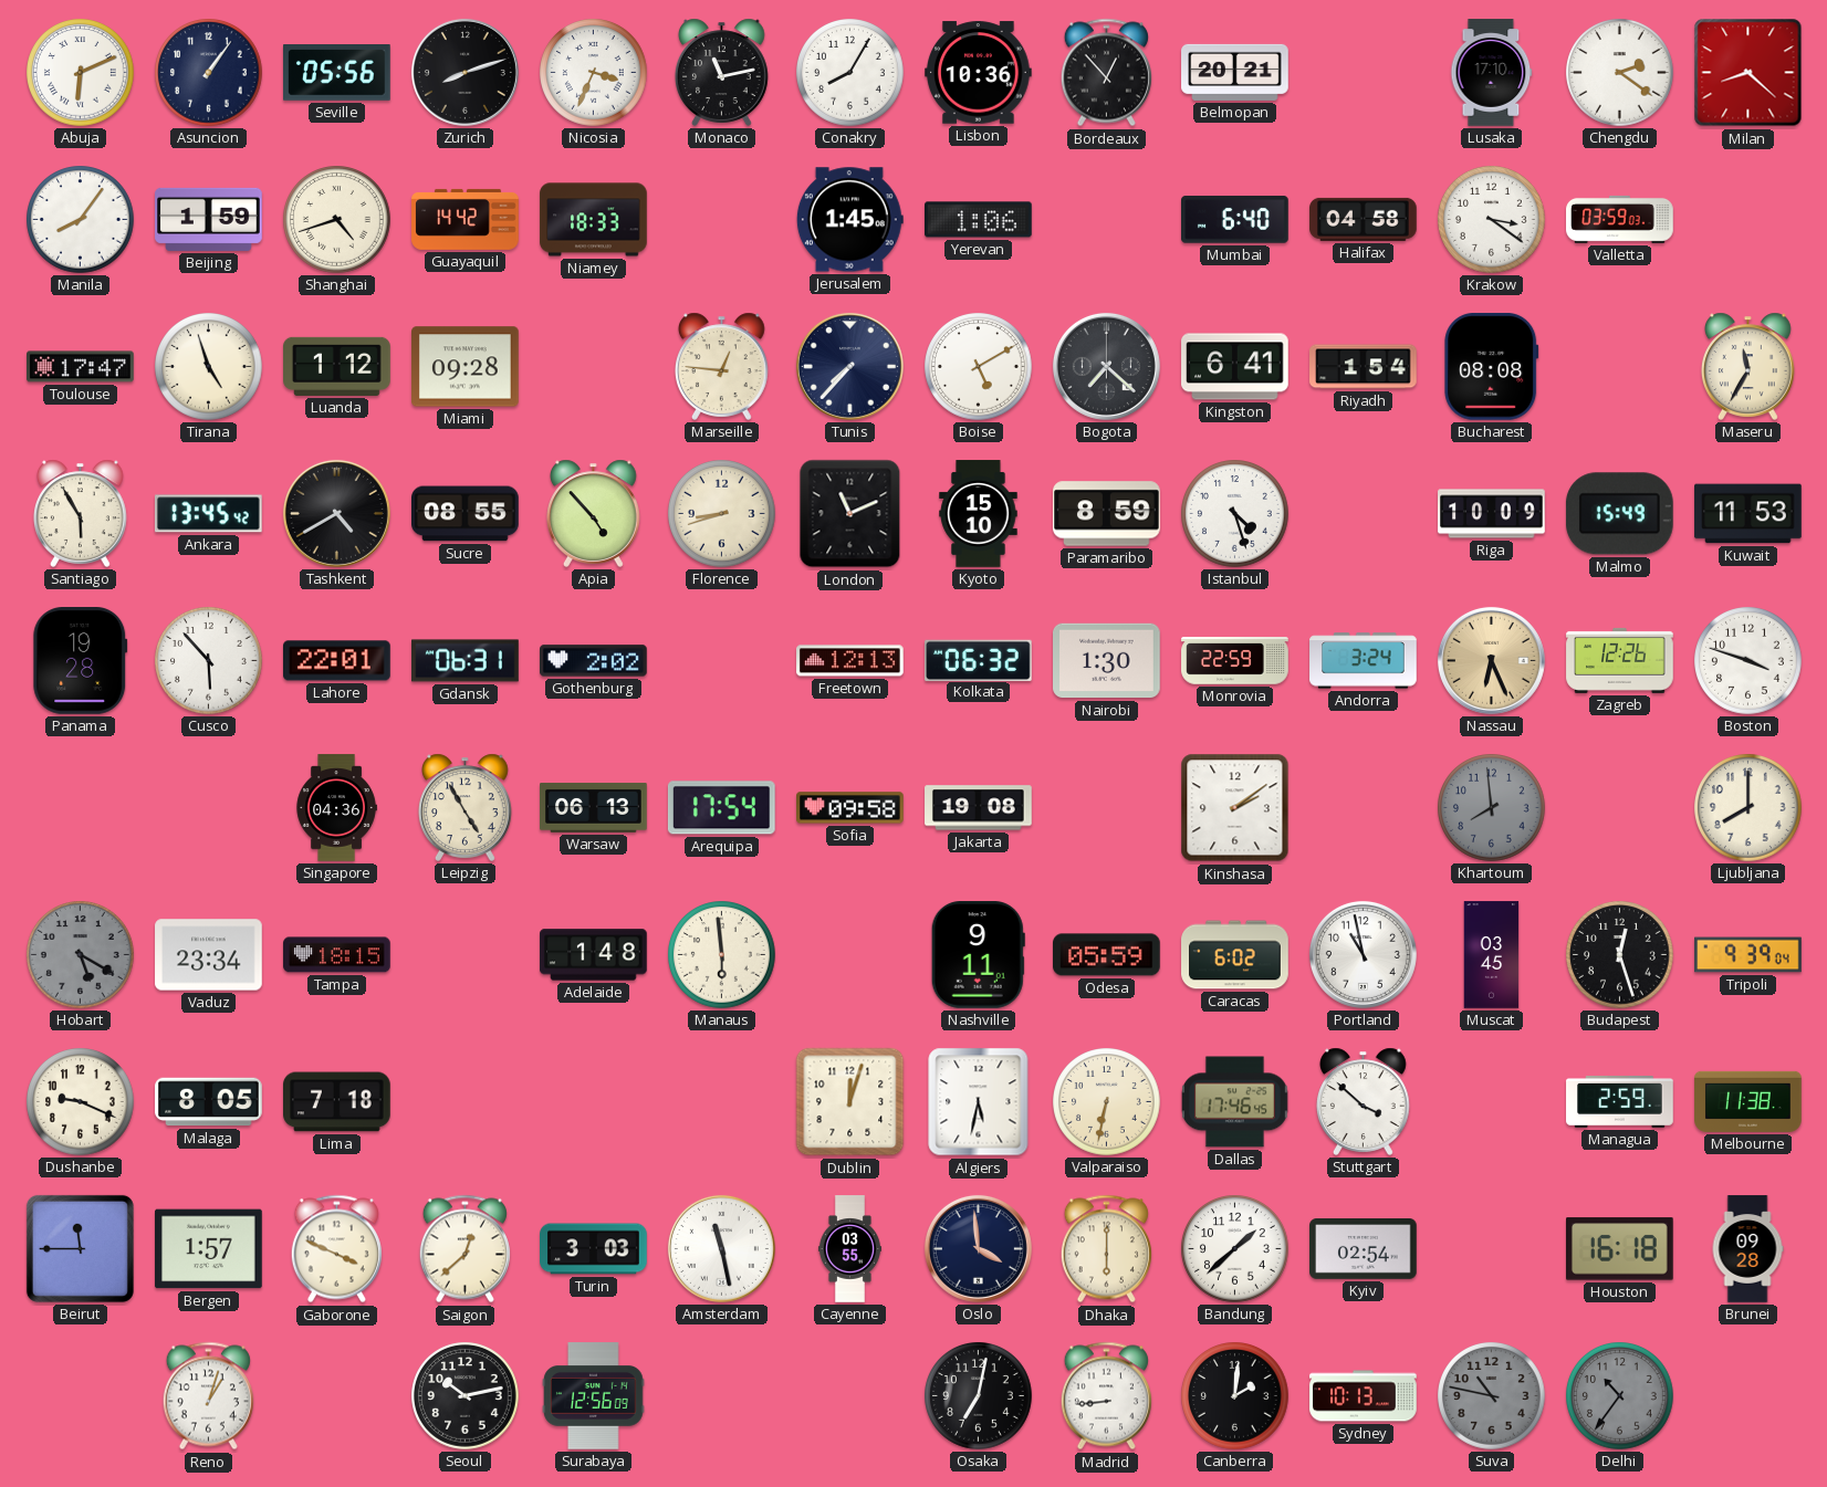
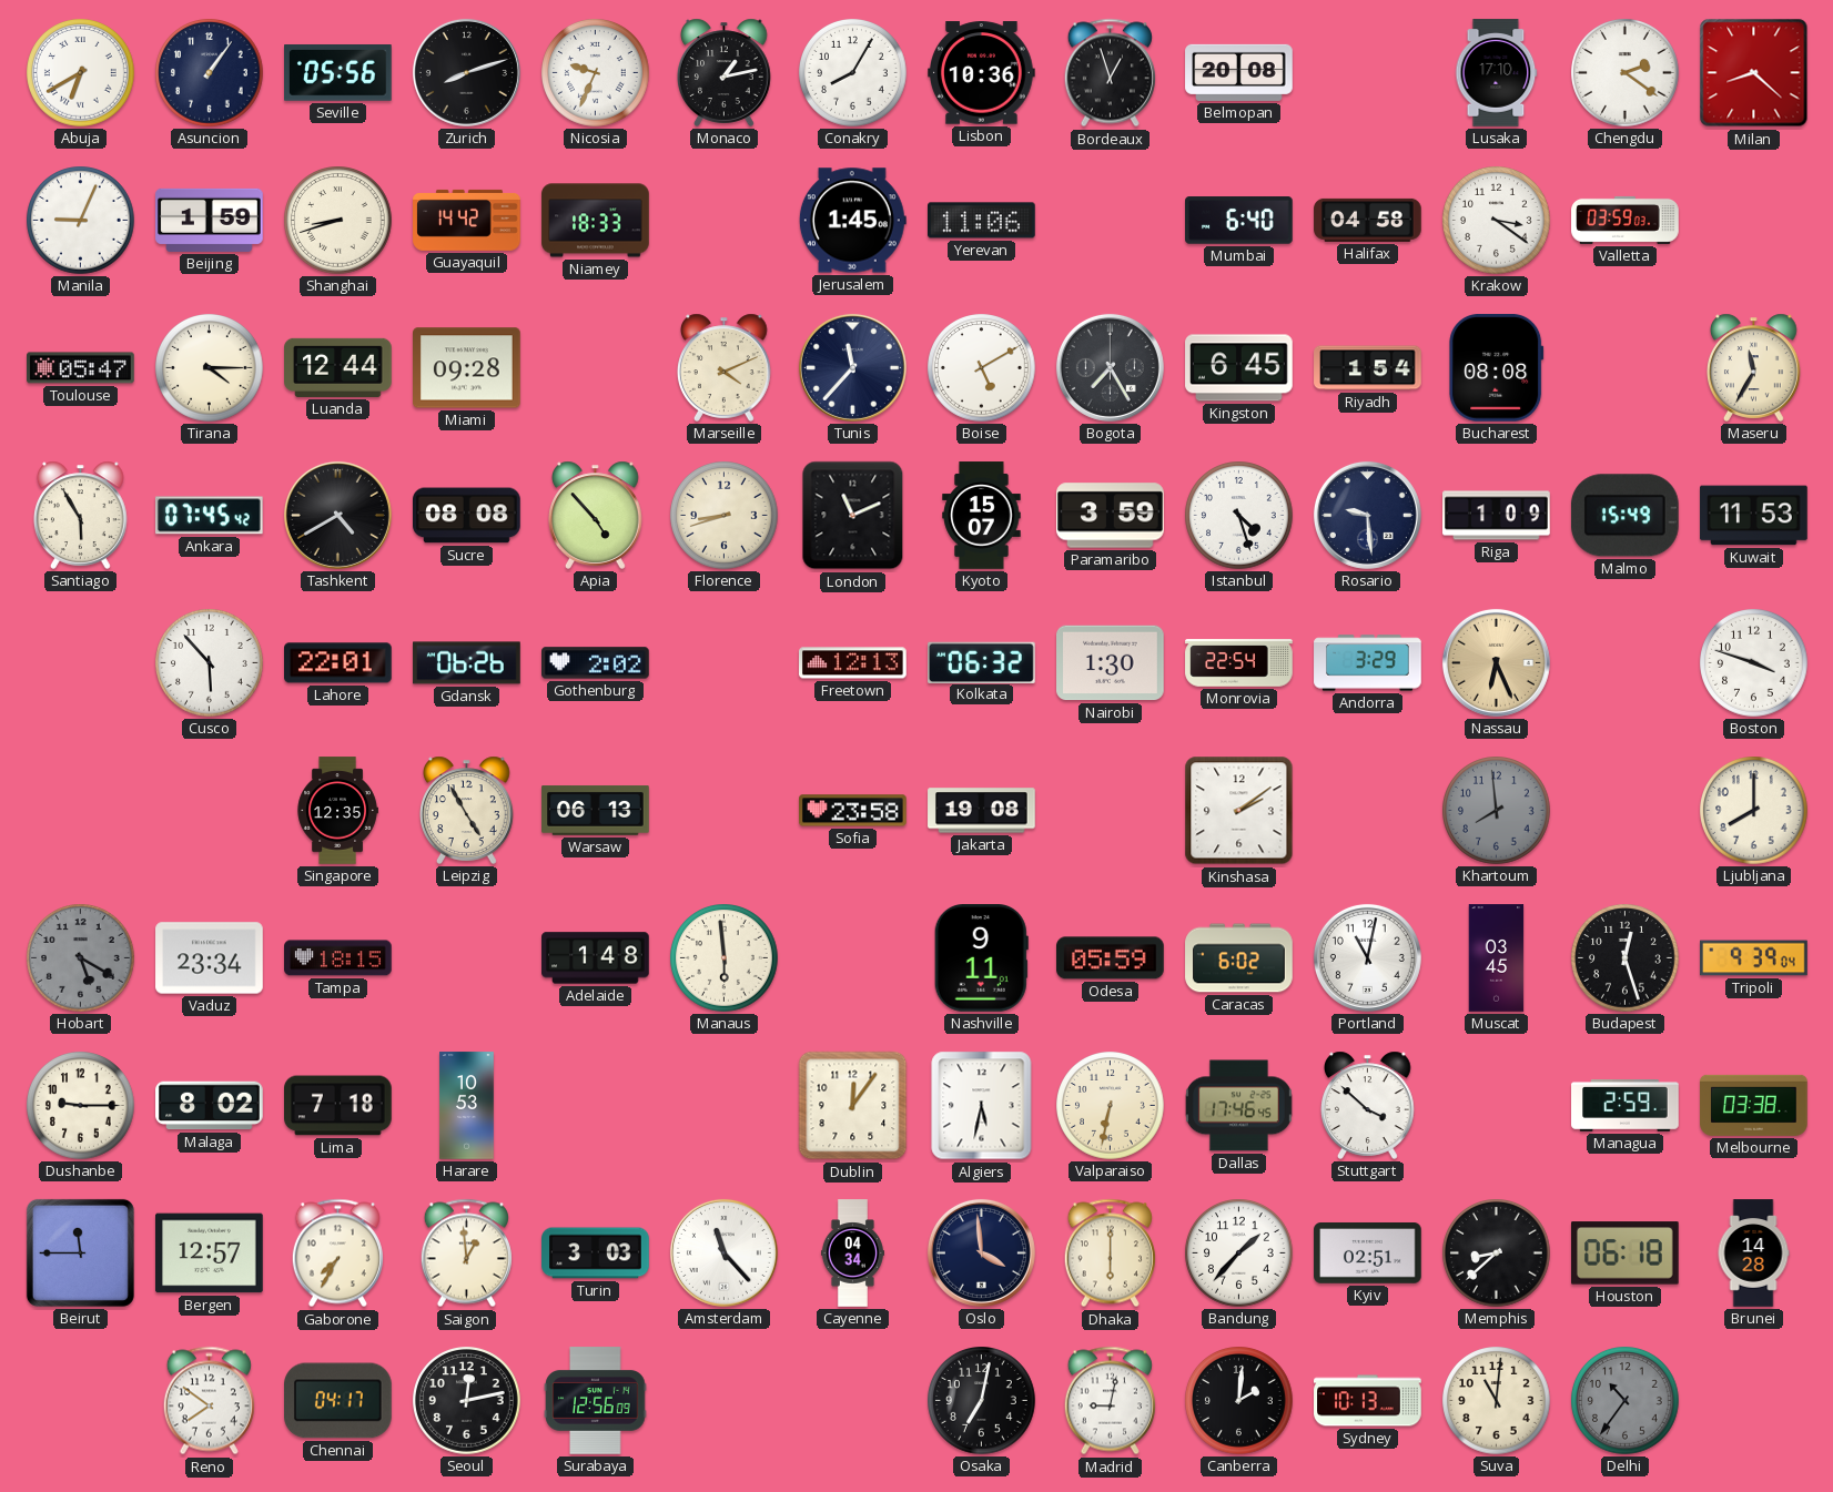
Abuja: 6:11 -> 6:40 (81, 73)
Nicosia: 3:34 -> 9:34 (596, 73)
Monaco: 11:13 -> 1:13 (725, 72)
Bordeaux: 12:53 -> 12:57 (1110, 73)
Belmopan: 20:21 -> 20:08 (1239, 72)
Manila: 8:06 -> 9:04 (81, 221)
Shanghai: 4:42 -> 8:42 (338, 221)
Yerevan: 1:06 -> 11:06 (982, 221)
Toulouse: 17:47 -> 05:47 (81, 368)
Tirana: 4:57 -> 4:15 (210, 368)
Luanda: 1:12 -> 12:44 (338, 367)
Marseille: 12:46 -> 4:11 (725, 367)
Tunis: 7:37 -> 11:37 (852, 367)
Bogota: 7:22 -> 7:25 (1110, 367)
Kingston: 6:41 -> 6:45 (1239, 368)
Ankara: 13:45 -> 07:45 (210, 516)
Sucre: 08:55 -> 08:08 (467, 516)
Kyoto: 15:10 -> 15:07 (982, 516)
Paramaribo: 8:59 -> 3:59 (1111, 516)
Rosario: none -> 9:29 (1367, 515)
Riga: 10:09 -> 1:09 (1497, 516)
Panama: 19:28 -> none (81, 661)
Gdansk: 06:31 -> 06:26 (467, 663)
Monrovia: 22:59 -> 22:54 (1239, 663)
Andorra: 3:24 -> 3:29 (1368, 663)
Zagreb: 12:26 -> none (1620, 660)
Singapore: 04:36 -> 12:35 (337, 811)
Arequipa: 17:54 -> none (721, 808)
Sofia: 09:58 -> 23:58 (853, 811)
Portland: 10:58 -> 11:02 (1367, 957)
Dushanbe: 9:19 -> 9:15 (81, 1106)
Malaga: 8:05 -> 8:02 (210, 1106)
Harare: none -> 10:53 (467, 1106)
Dublin: 12:03 -> 12:06 (853, 1106)
Melbourne: 11:38 -> 03:38 (1754, 1105)
Bergen: 1:57 -> 12:57 (210, 1254)
Gaborone: 3:49 -> 7:35 (337, 1254)
Saigon: 12:38 -> 12:59 (466, 1254)
Amsterdam: 11:28 -> 11:23 (723, 1252)
Cayenne: 03:55 -> 04:34 (852, 1254)
Bandung: 1:38 -> 1:37 (1239, 1254)
Kyiv: 02:54 -> 02:51 (1368, 1254)
Memphis: none -> 8:38 (1497, 1254)
Houston: 16:18 -> 06:18 (1626, 1254)
Brunei: 09:28 -> 14:28 (1753, 1254)
Reno: 1:03 -> 7:51 (209, 1401)
Chennai: none -> 04:17 (338, 1401)
Seoul: 10:13 -> 12:13 (467, 1401)
Madrid: 8:44 -> 9:02 (1110, 1401)
Suva: 10:47 -> 11:01 (1497, 1401)
Suva dial: grey -> cream (1497, 1401)
